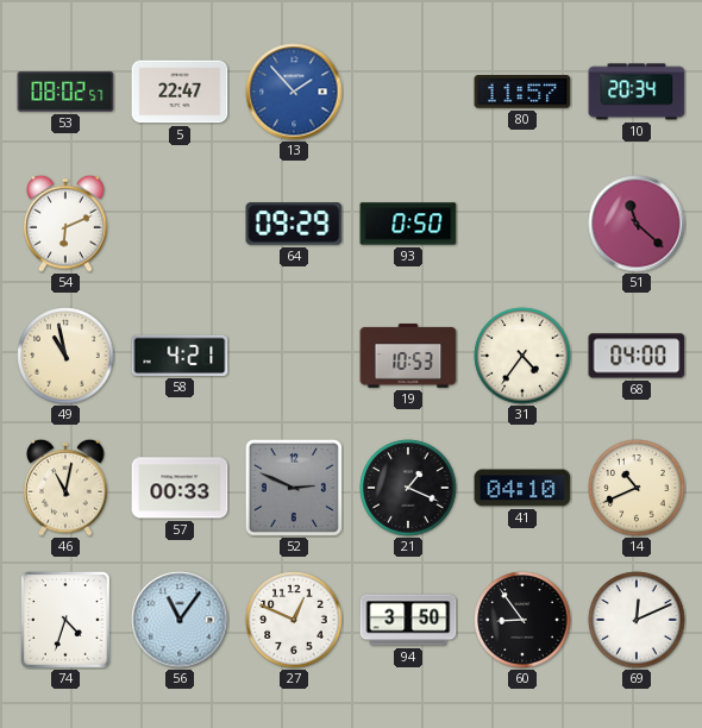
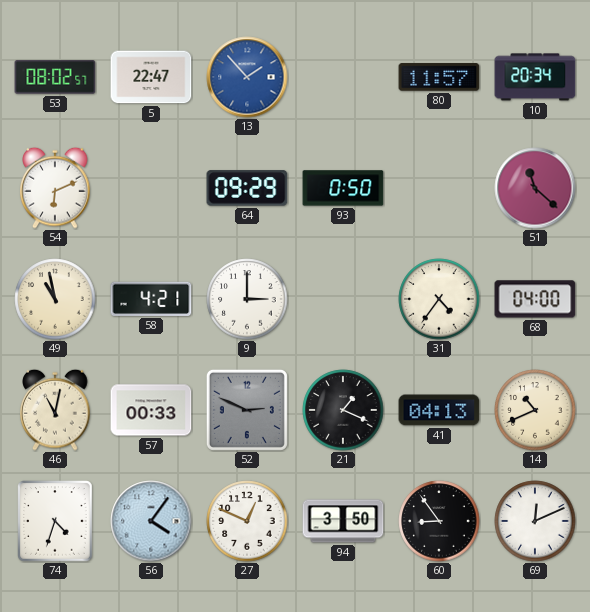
9: none -> 3:00 (247, 299)
19: 10:53 -> none (408, 356)
41: 04:10 -> 04:13 (439, 410)
56: 11:06 -> 4:06 (151, 521)
